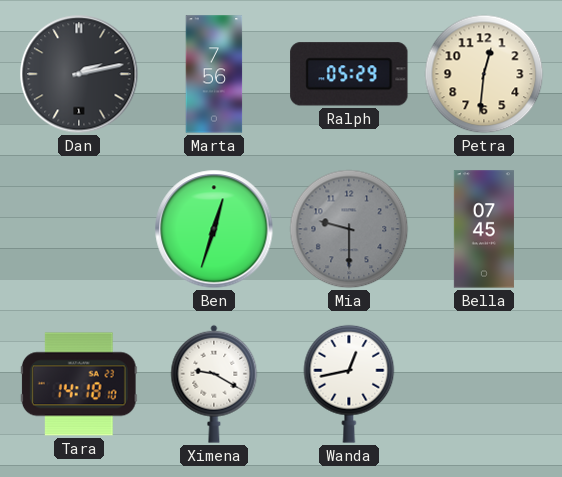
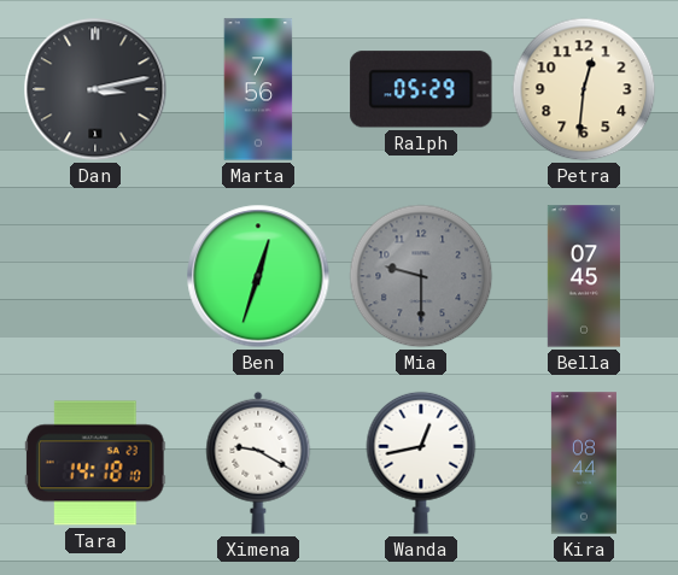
Dan: 2:13 -> 3:13 (95, 89)
Kira: none -> 08:44 (584, 463)
